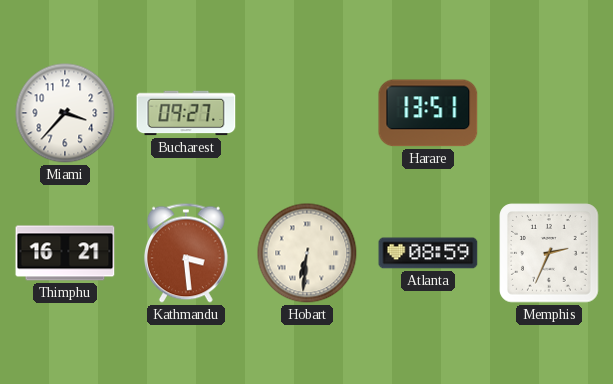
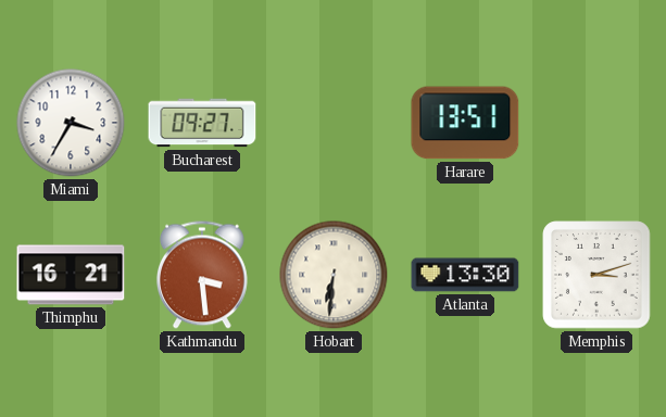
Miami: 3:37 -> 3:35 (71, 123)
Atlanta: 08:59 -> 13:30 (465, 275)
Memphis: 2:34 -> 3:12 (596, 275)
